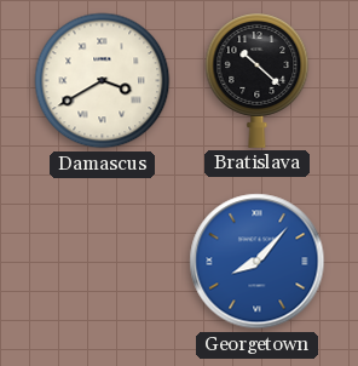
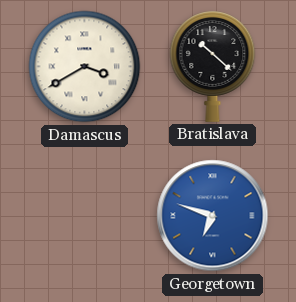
Georgetown: 8:07 -> 6:48 (213, 216)
